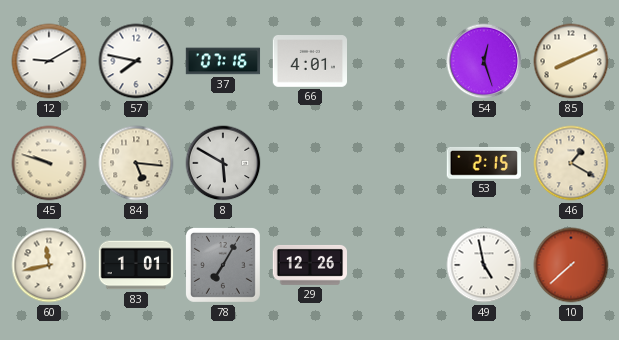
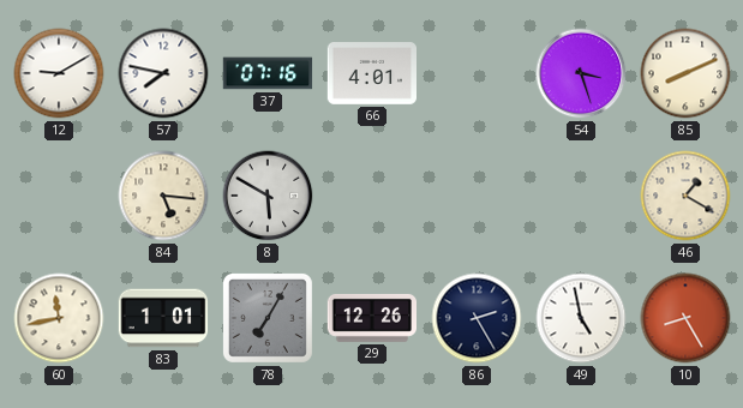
54: 12:27 -> 3:27 (581, 73)
45: 9:48 -> none (49, 163)
53: 2:15 -> none (484, 163)
86: none -> 2:25 (477, 318)
10: 7:38 -> 8:25 (685, 318)
